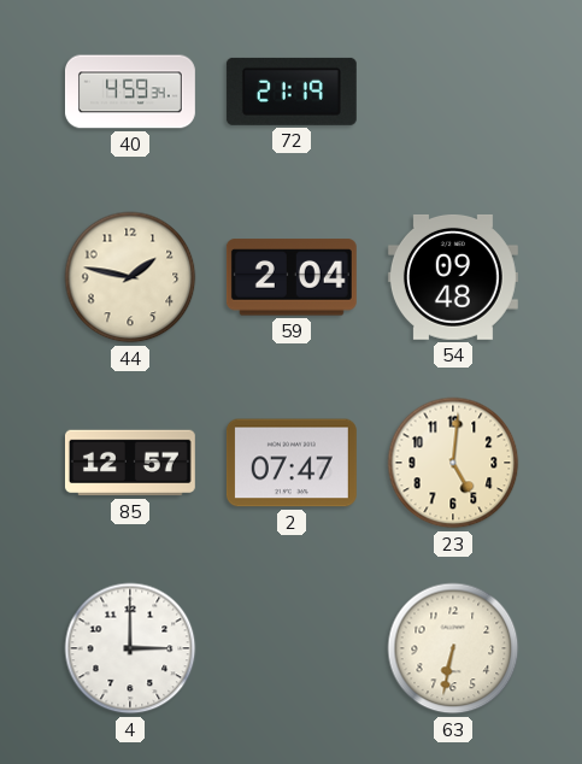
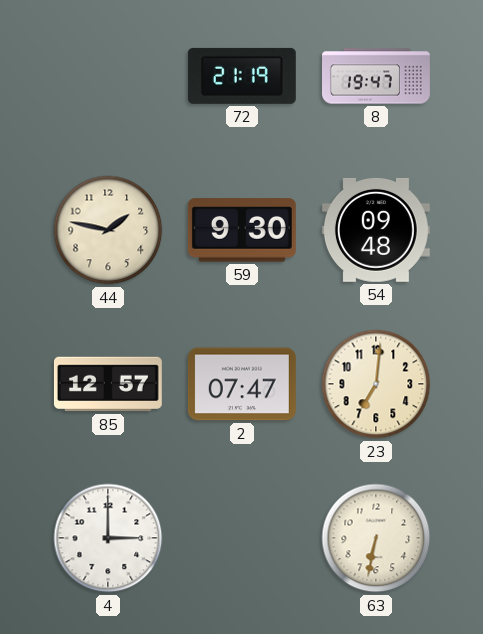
40: 4:59 -> none (130, 92)
8: none -> 19:47 (377, 76)
59: 2:04 -> 9:30 (242, 230)
23: 5:01 -> 7:01 (376, 384)
